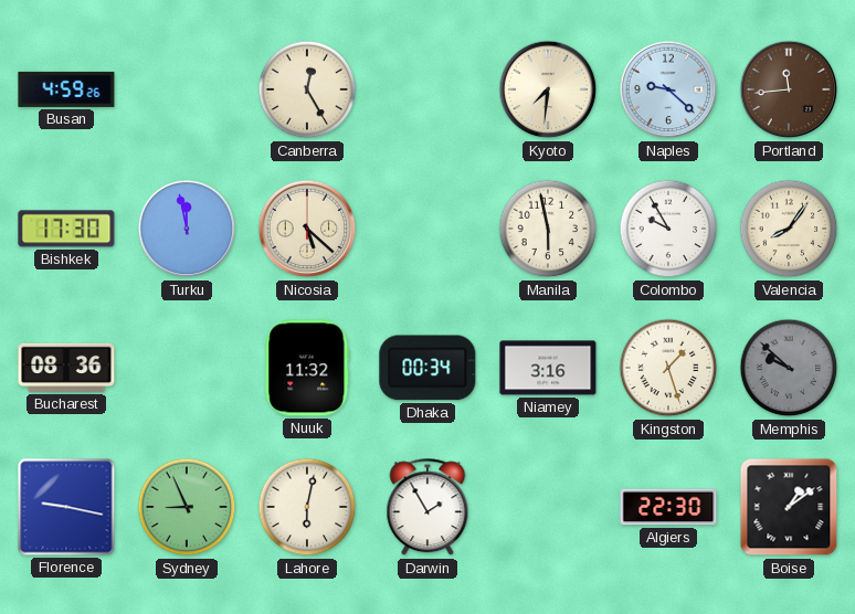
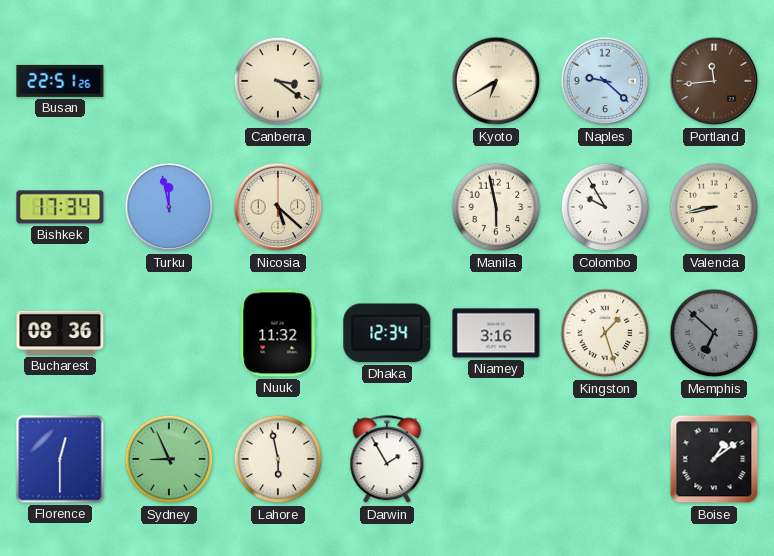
Busan: 4:59 -> 22:51 (60, 81)
Canberra: 12:25 -> 3:21 (278, 81)
Kyoto: 7:31 -> 6:40 (496, 81)
Bishkek: 17:30 -> 17:34 (60, 207)
Valencia: 8:06 -> 8:43 (714, 207)
Dhaka: 00:34 -> 12:34 (387, 333)
Memphis: 9:52 -> 6:52 (714, 333)
Florence: 9:17 -> 12:30 (60, 459)
Lahore: 6:02 -> 5:58 (278, 459)
Algiers: 22:30 -> none (668, 507)
